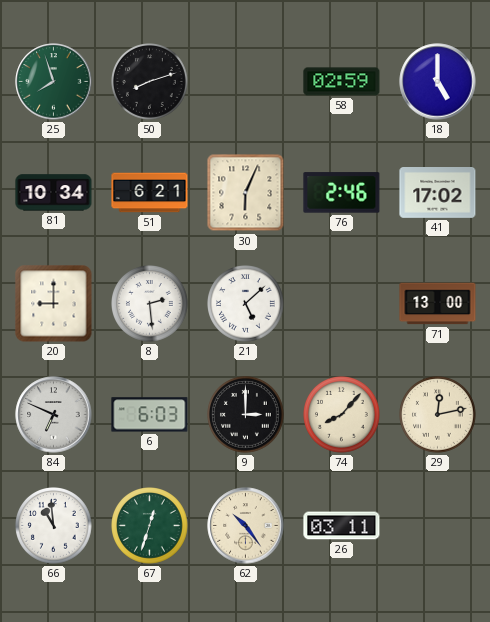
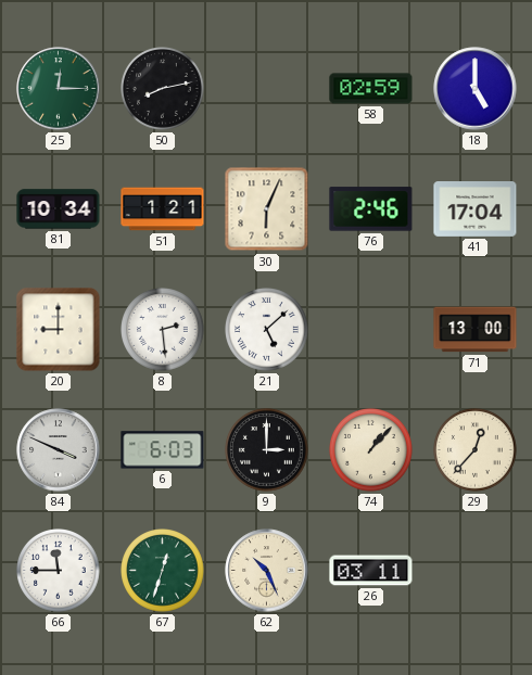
25: 7:57 -> 12:15 (59, 89)
50: 8:12 -> 8:13 (163, 89)
51: 6:21 -> 1:21 (163, 209)
41: 17:02 -> 17:04 (476, 209)
84: 6:49 -> 3:49 (59, 450)
74: 8:07 -> 1:07 (371, 450)
29: 12:13 -> 12:37 (476, 450)
66: 10:59 -> 11:45 (59, 571)
62: 10:24 -> 10:26 (267, 571)
